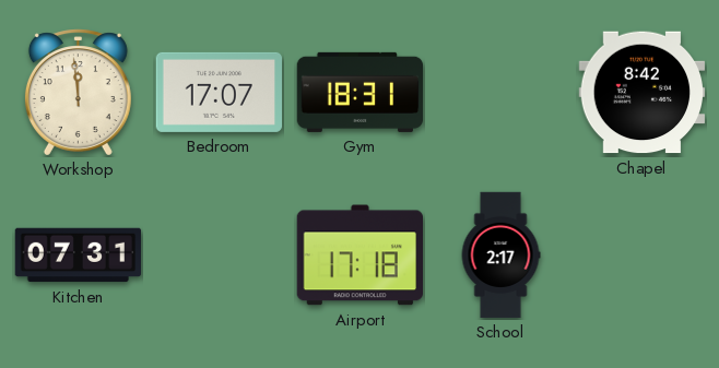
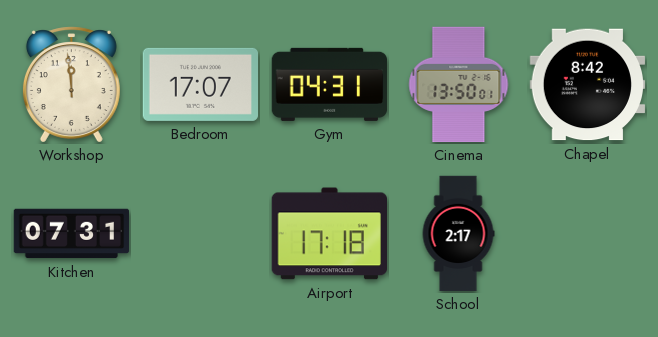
Gym: 18:31 -> 04:31 (330, 84)
Cinema: none -> 13:50 (459, 85)
